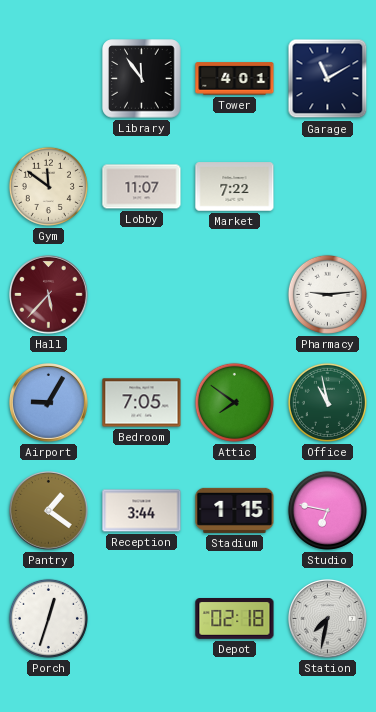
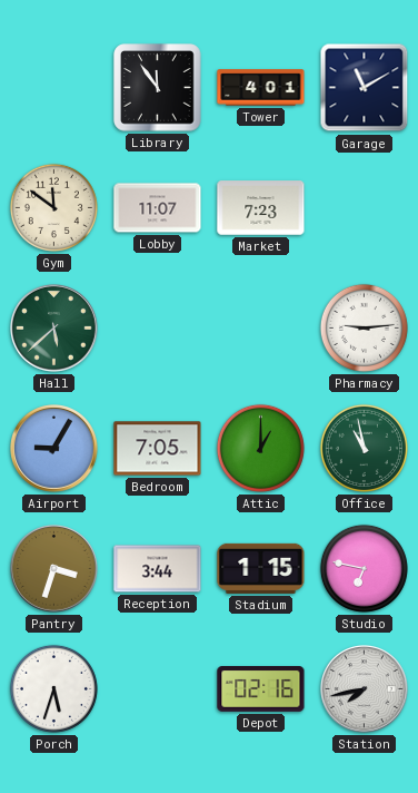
Market: 7:22 -> 7:23 (261, 208)
Hall: 5:37 -> 5:38 (54, 329)
Hall dial: burgundy -> green (54, 329)
Attic: 7:51 -> 1:00 (260, 448)
Pantry: 1:21 -> 3:33 (54, 569)
Porch: 12:33 -> 5:33 (53, 688)
Depot: 02:18 -> 02:16 (261, 689)
Station: 7:32 -> 7:43 (365, 689)
